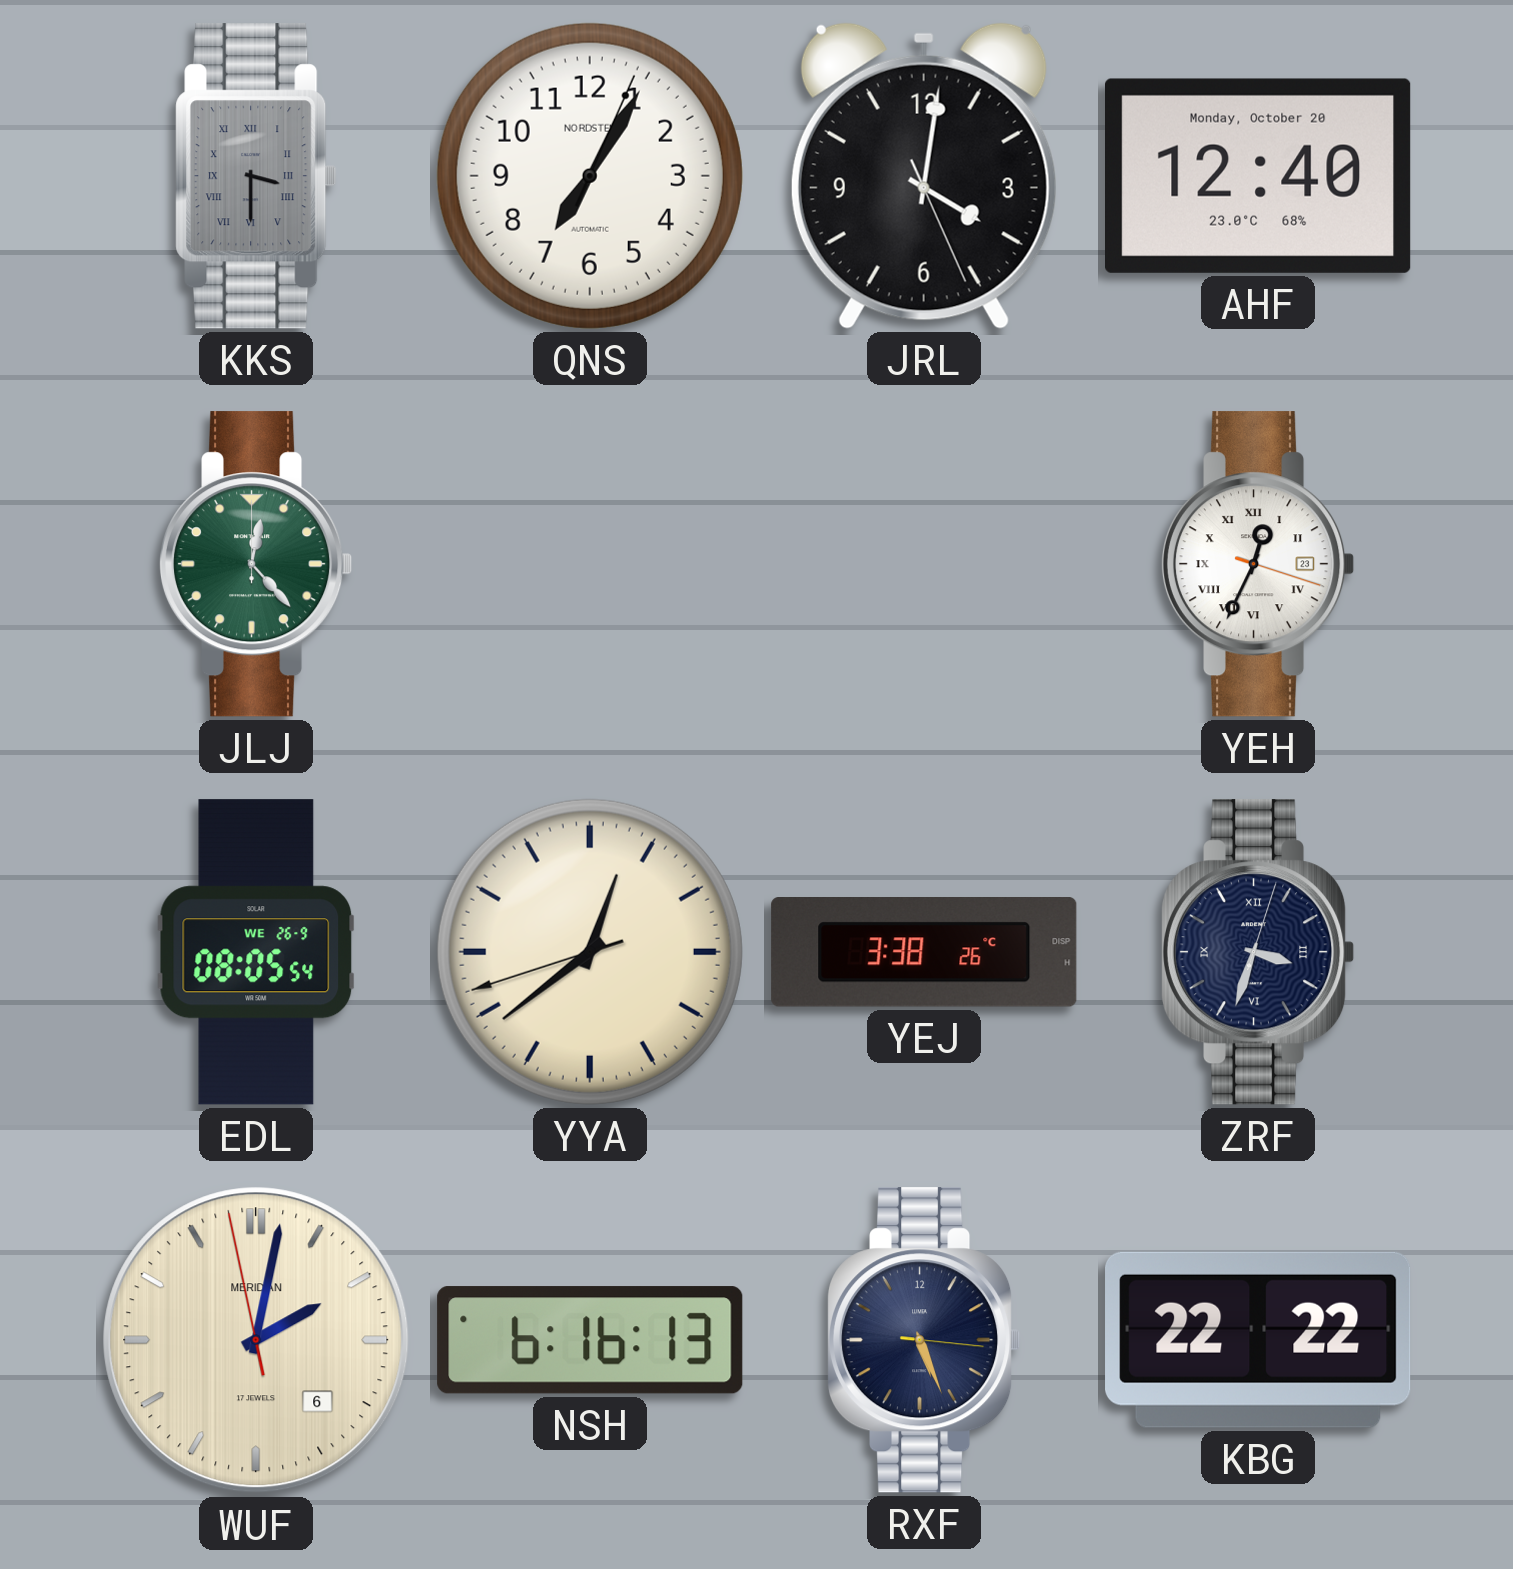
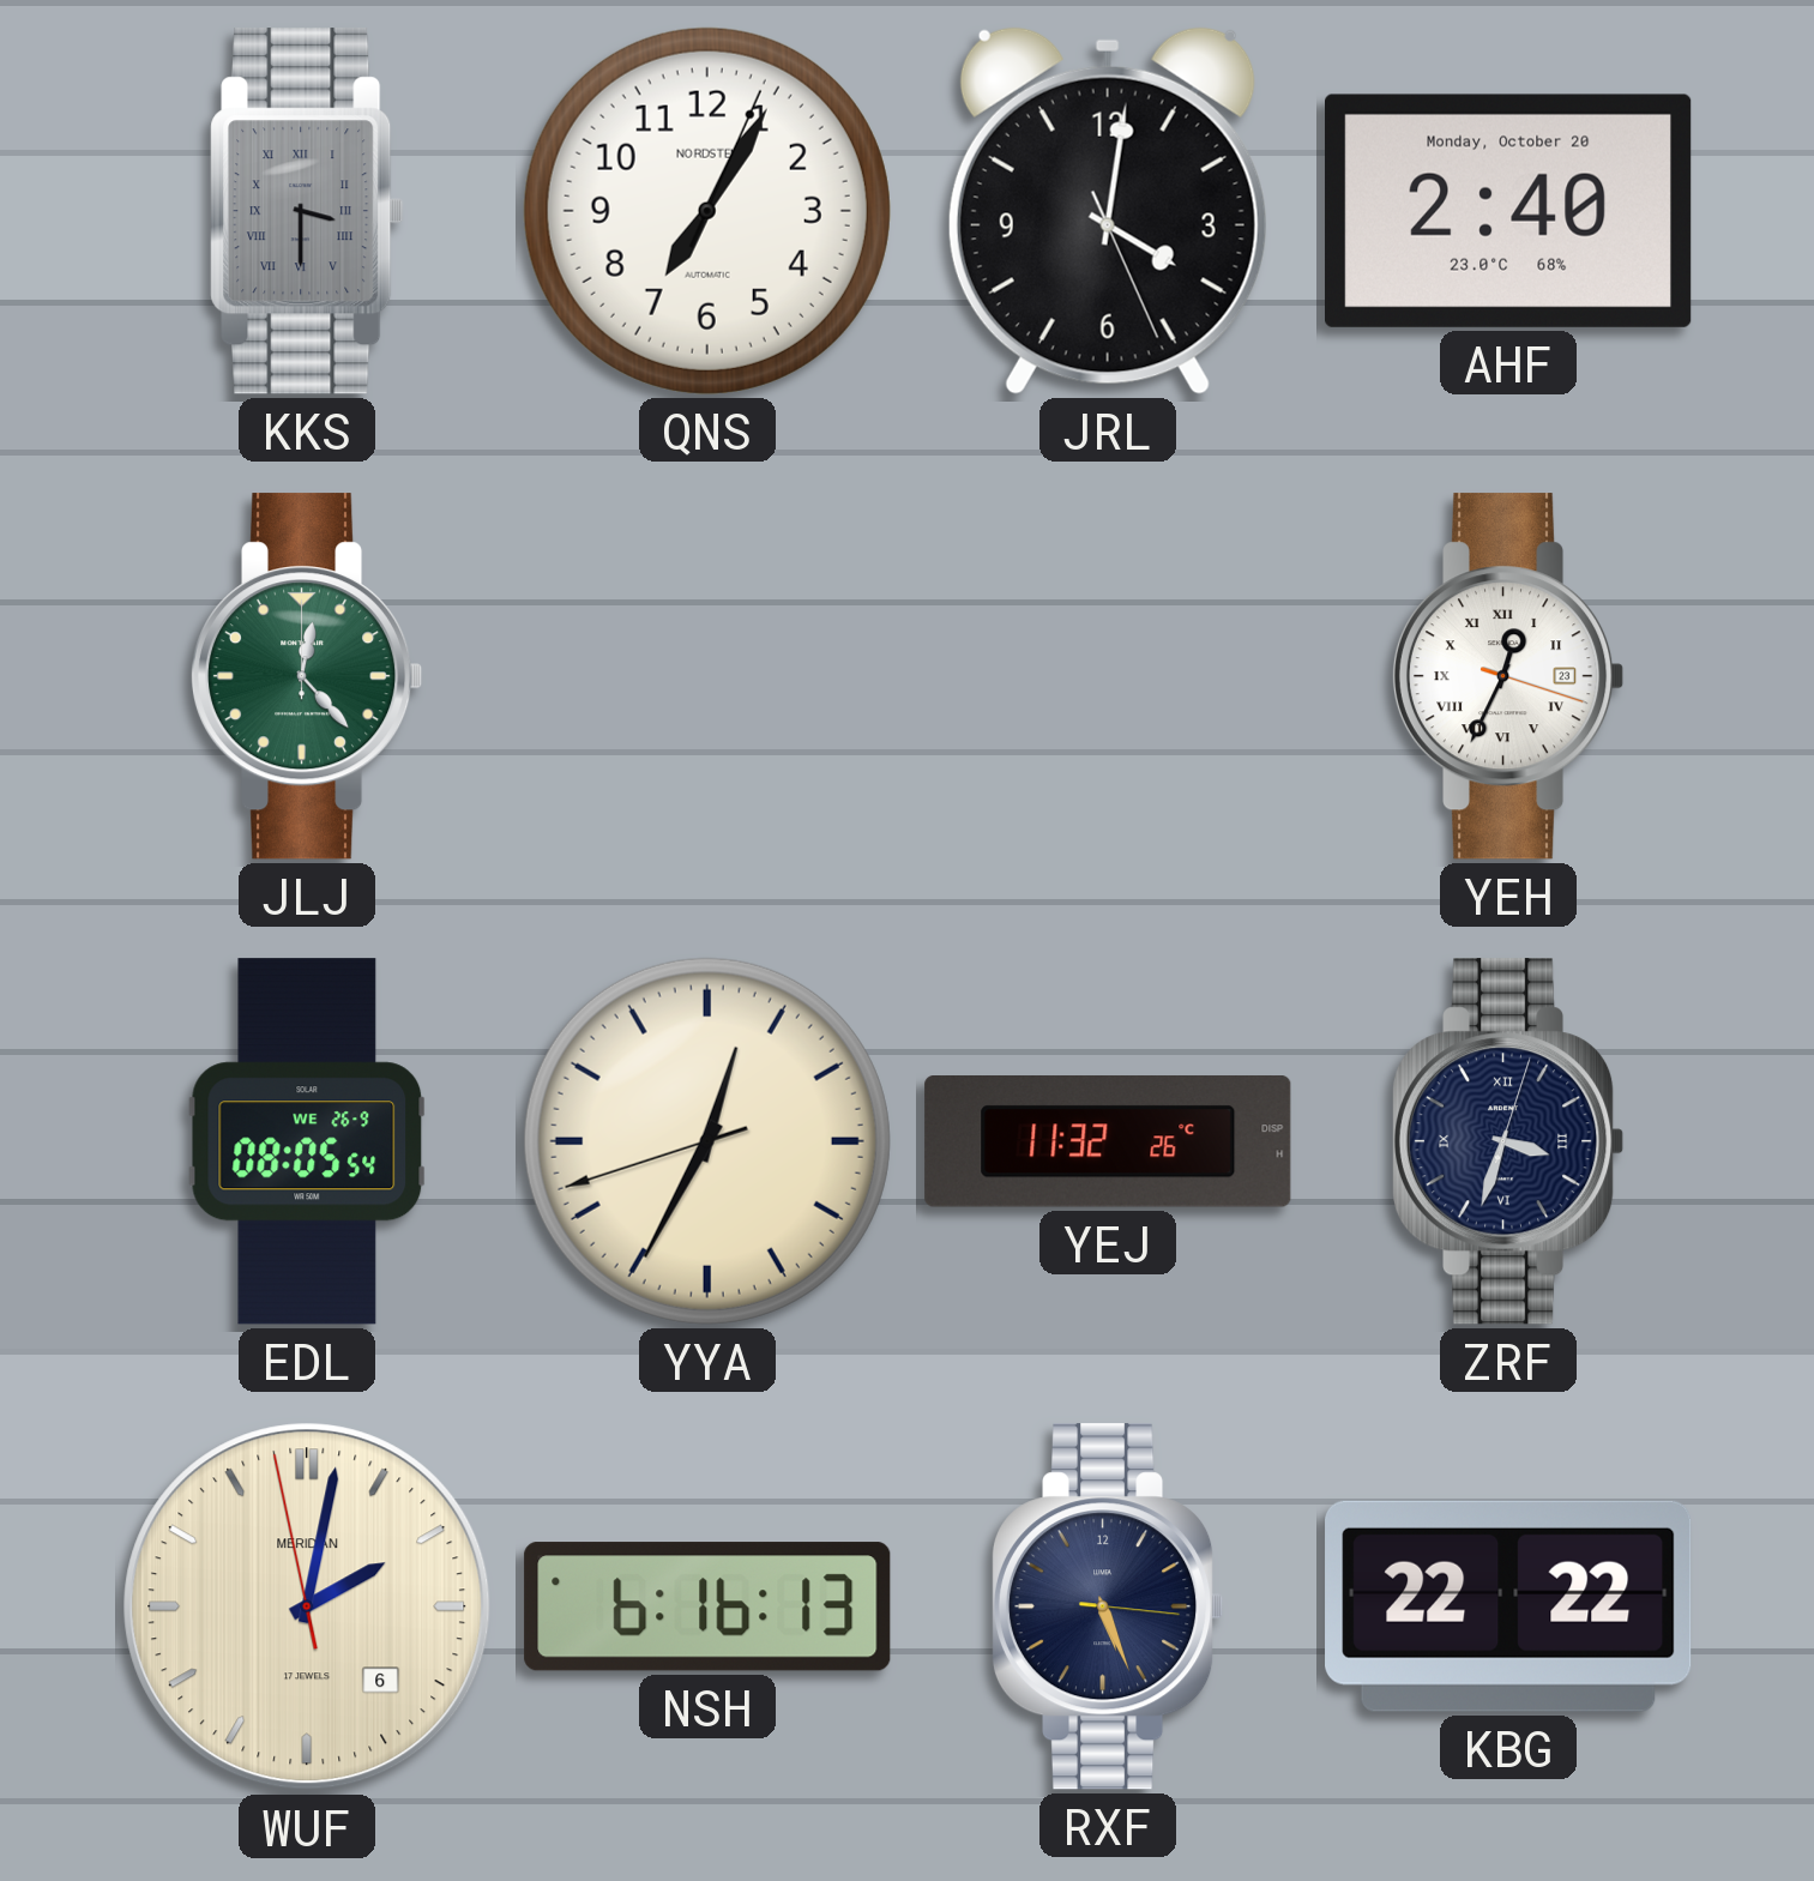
AHF: 12:40 -> 2:40 (1509, 211)
YYA: 12:38 -> 12:34 (707, 1141)
YEJ: 3:38 -> 11:32 (1108, 1141)
